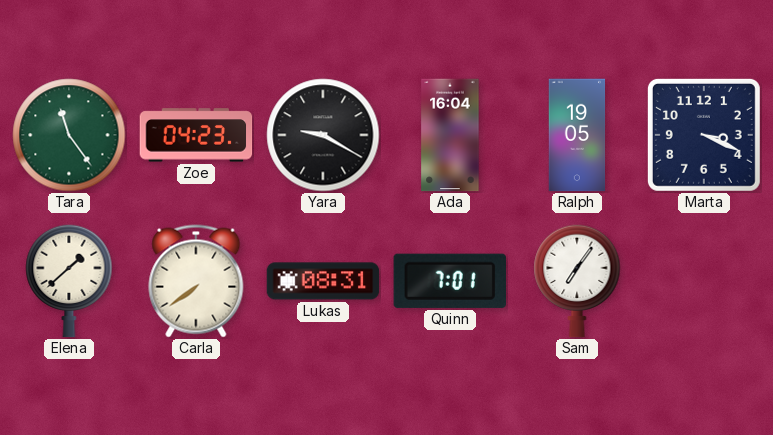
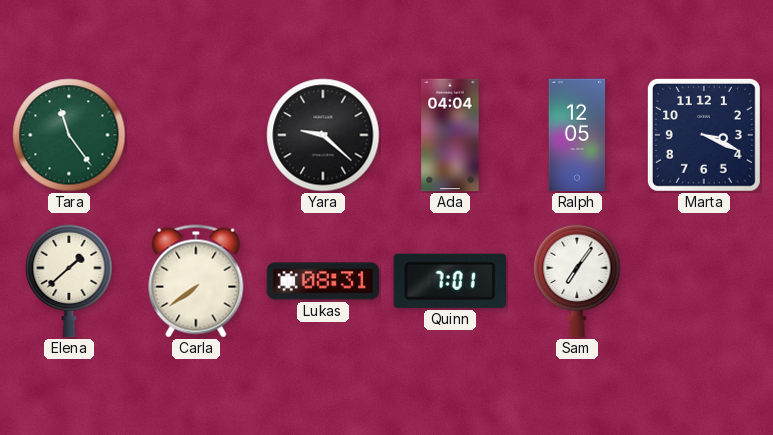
Zoe: 04:23 -> none (196, 135)
Yara: 9:20 -> 9:22 (323, 135)
Ada: 16:04 -> 04:04 (450, 135)
Ralph: 19:05 -> 12:05 (577, 135)
